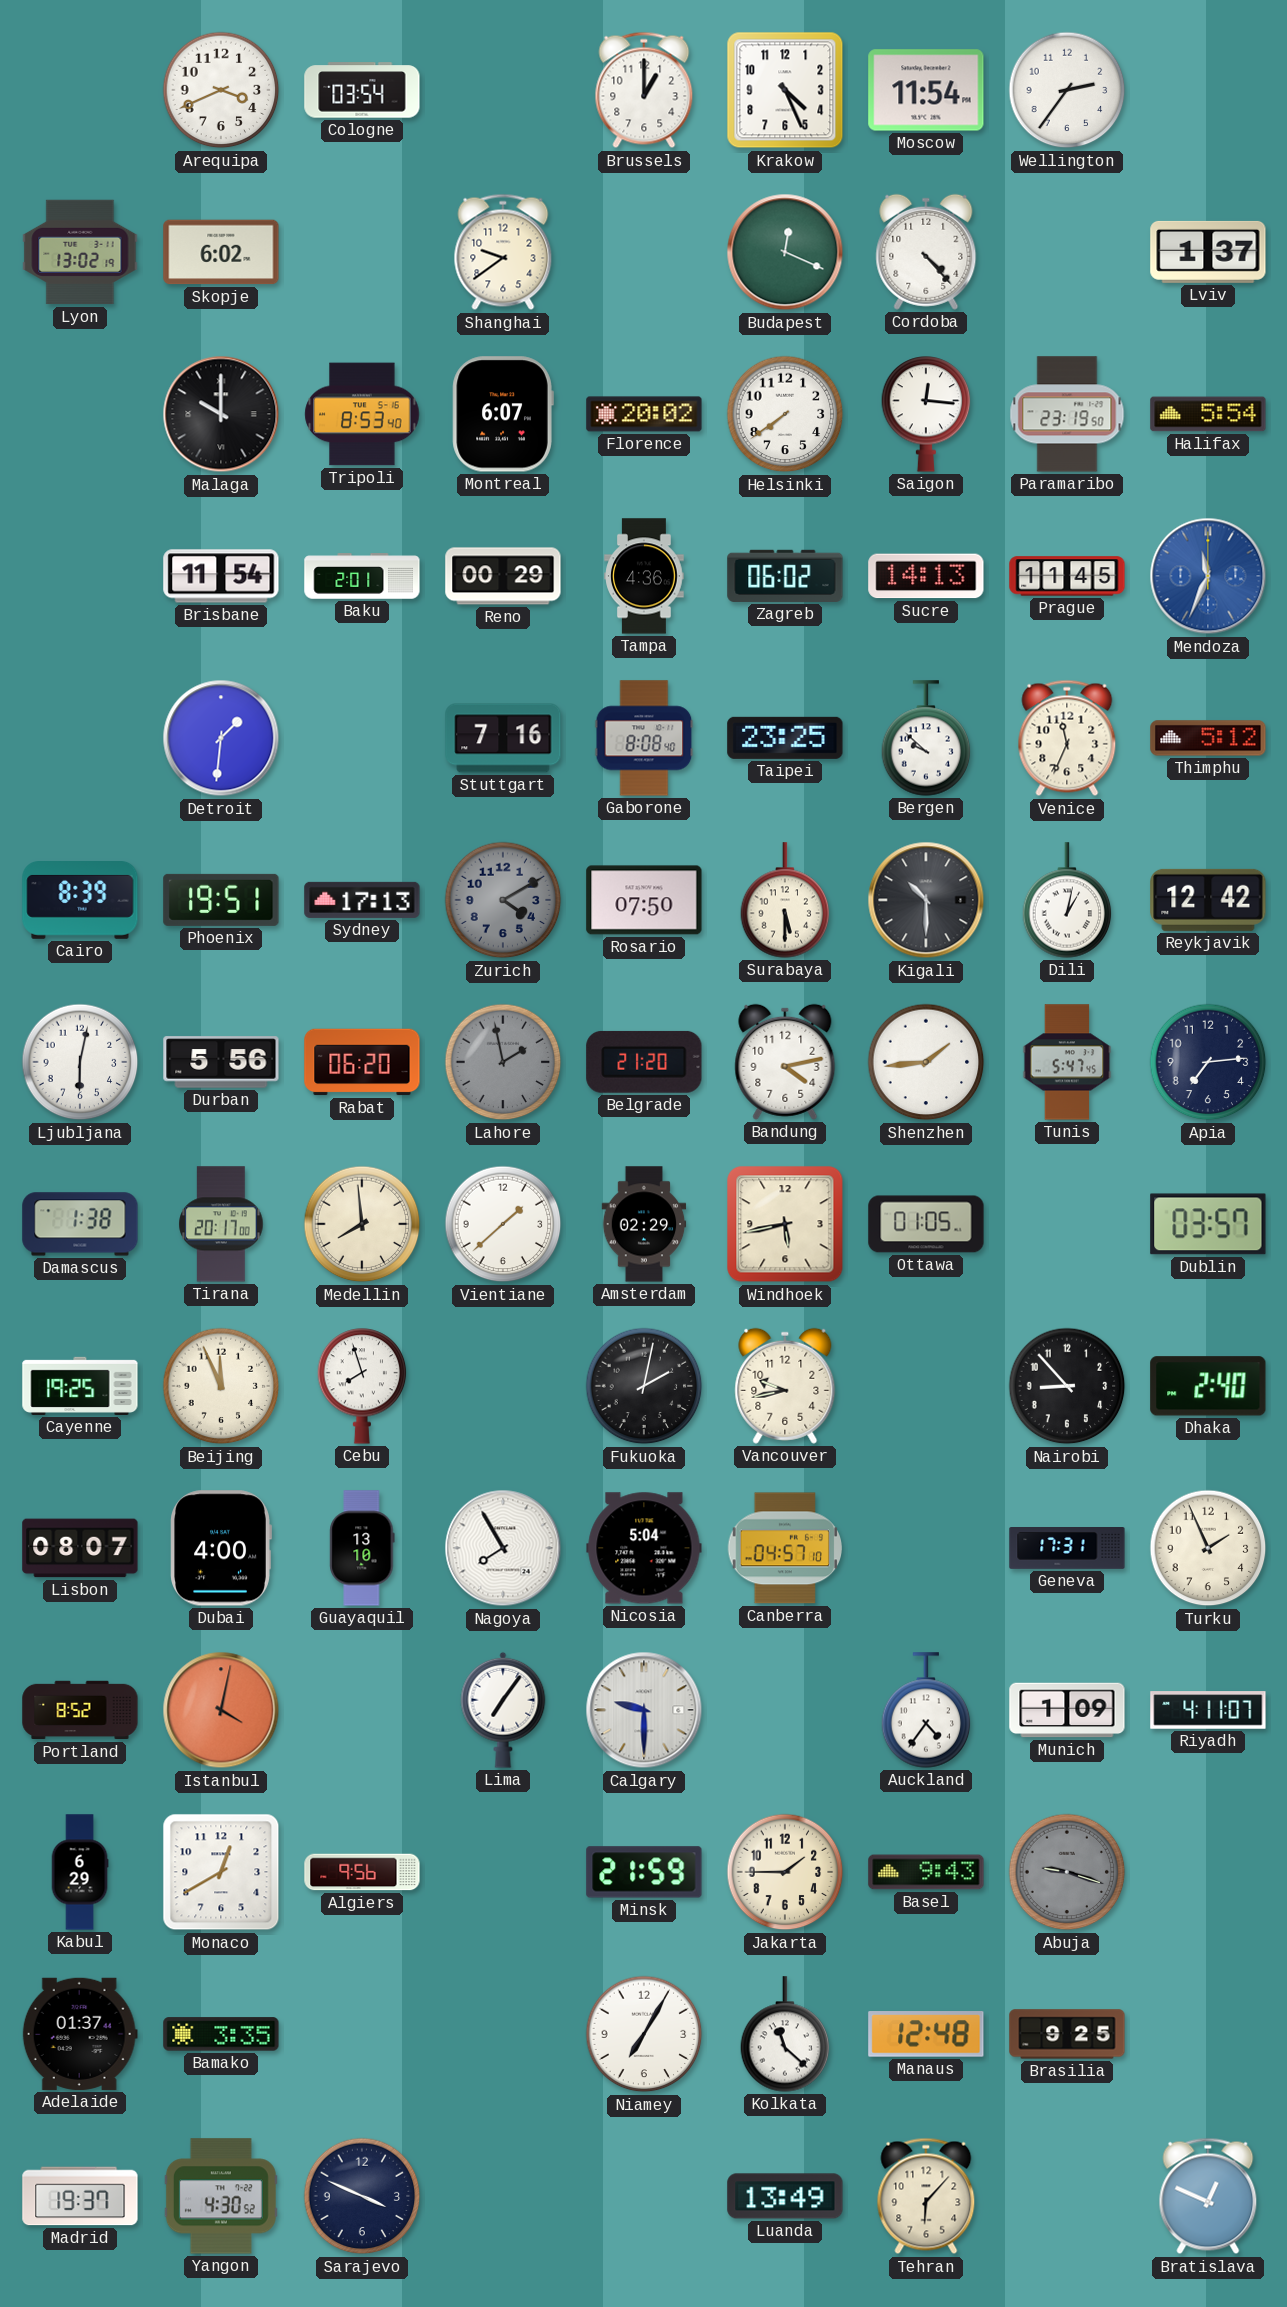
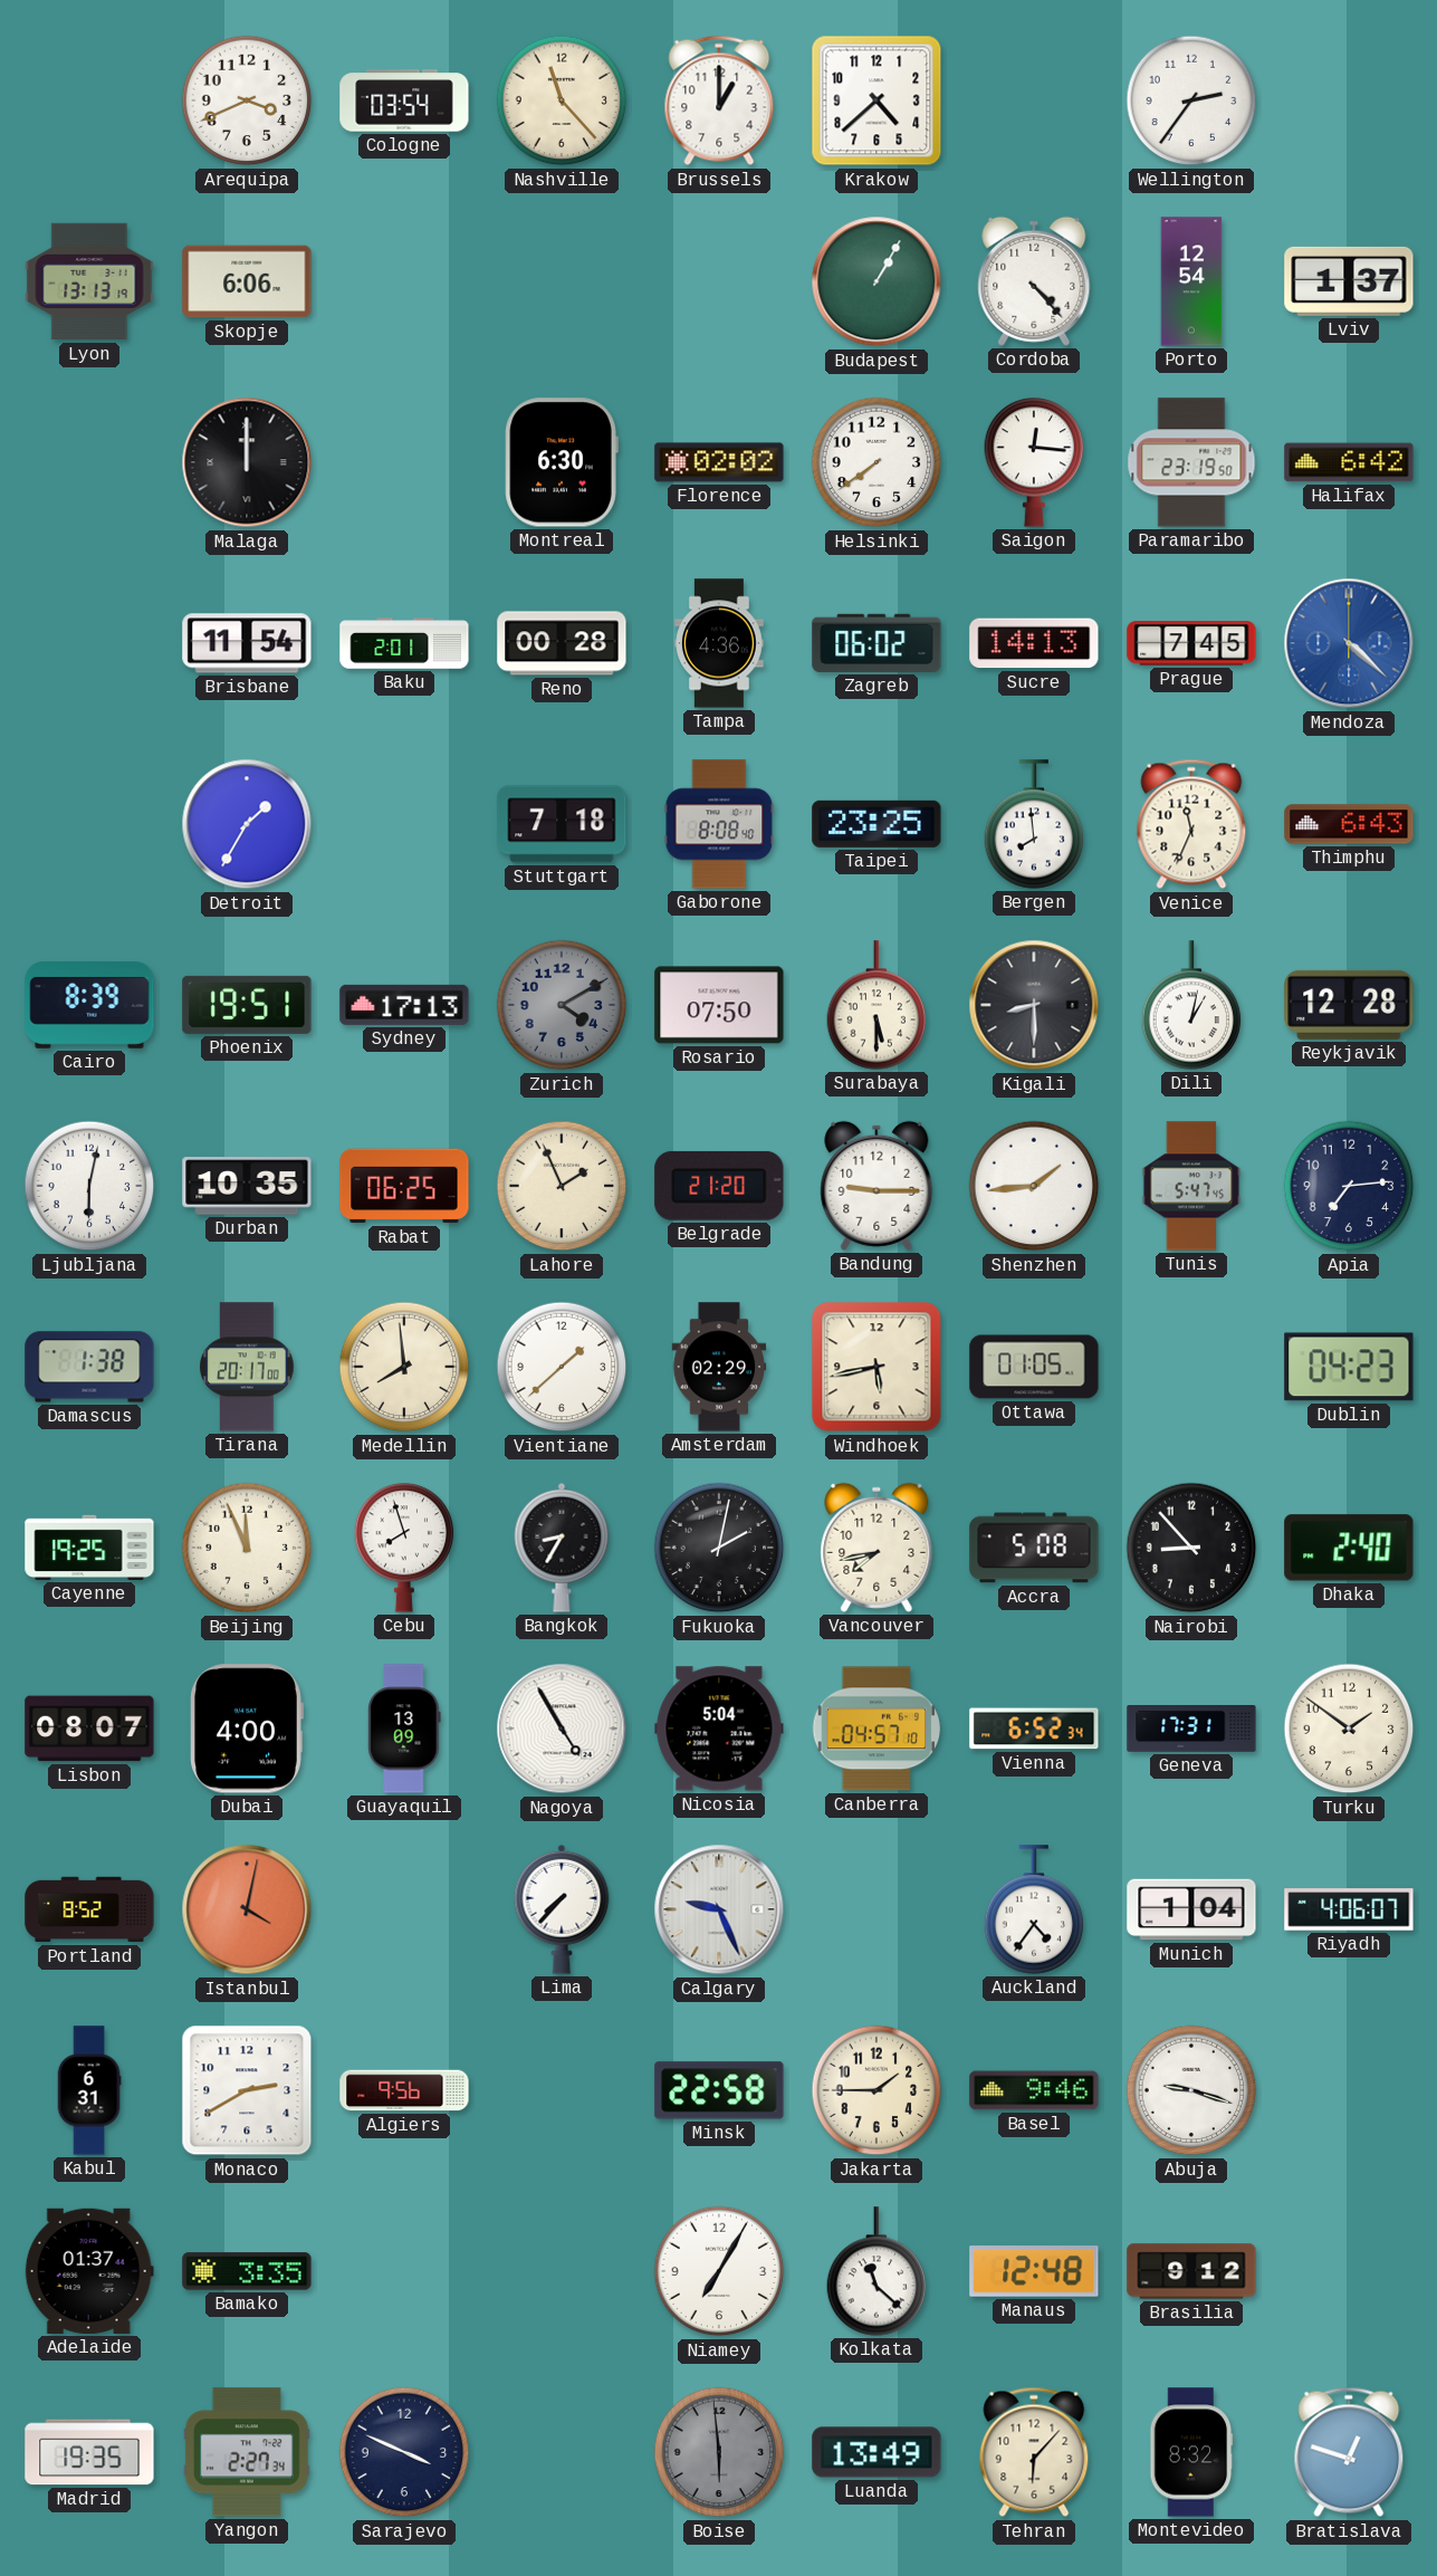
Nashville: none -> 11:23 (562, 100)
Krakow: 4:26 -> 4:38 (876, 100)
Moscow: 11:54 -> none (926, 90)
Lyon: 13:02 -> 13:13 (89, 281)
Skopje: 6:02 -> 6:06 (247, 281)
Shanghai: 9:39 -> none (503, 252)
Budapest: 12:19 -> 1:05 (876, 281)
Porto: none -> 12:54 (1191, 281)
Malaga: 10:00 -> 12:00 (247, 462)
Tripoli: 8:53 -> none (362, 414)
Montreal: 6:07 -> 6:30 (562, 462)
Florence: 20:02 -> 02:02 (719, 462)
Halifax: 5:54 -> 6:42 (1349, 462)
Reno: 00:29 -> 00:28 (562, 643)
Prague: 11:45 -> 7:45 (1191, 643)
Mendoza: 11:34 -> 4:22 (1349, 643)
Detroit: 1:31 -> 1:35 (247, 824)
Stuttgart: 7:16 -> 7:18 (562, 824)
Bergen: 9:52 -> 7:59 (1034, 824)
Thimphu: 5:12 -> 6:43 (1349, 824)
Kigali: 10:30 -> 8:30 (1034, 1005)
Reykjavik: 12:42 -> 12:28 (1349, 1005)
Durban: 5:56 -> 10:35 (247, 1186)
Rabat: 06:20 -> 06:25 (404, 1186)
Lahore: 1:58 -> 1:56 (562, 1186)
Lahore dial: grey -> cream (562, 1186)
Bandung: 4:13 -> 9:15 (876, 1186)
Dublin: 03:57 -> 04:23 (1349, 1367)
Bangkok: none -> 8:35 (562, 1548)
Vancouver: 9:43 -> 7:43 (876, 1548)
Accra: none -> 5:08 (1034, 1548)
Guayaquil: 13:10 -> 13:09 (404, 1728)
Nagoya: 7:55 -> 4:55 (562, 1728)
Vienna: none -> 6:52 (1034, 1728)
Turku: 1:56 -> 1:51 (1349, 1728)
Lima: 7:06 -> 7:37 (562, 1909)
Calgary: 9:30 -> 9:26 (719, 1909)
Munich: 1:09 -> 1:04 (1191, 1909)
Riyadh: 4:11 -> 4:06 (1349, 1909)
Kabul: 6:29 -> 6:31 (89, 2090)
Monaco: 12:40 -> 2:40 (247, 2090)
Minsk: 21:59 -> 22:58 (719, 2090)
Basel: 9:43 -> 9:46 (1034, 2090)
Abuja dial: grey -> white (1191, 2090)
Brasilia: 9:25 -> 9:12 (1191, 2271)
Madrid: 19:37 -> 19:35 (89, 2452)
Yangon: 4:30 -> 2:27 (247, 2452)
Boise: none -> 5:59 (719, 2452)
Montevideo: none -> 8:32 (1191, 2452)
Bratislava: 12:49 -> 12:48 (1349, 2452)
